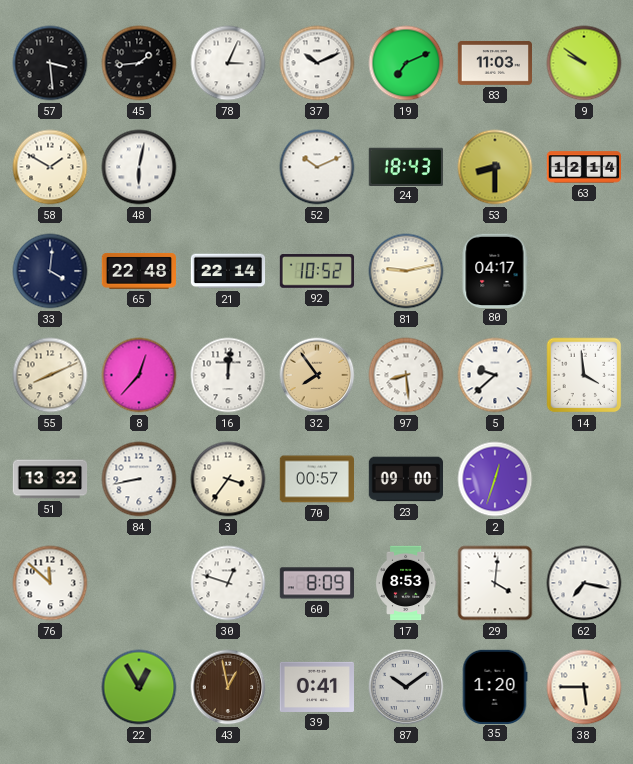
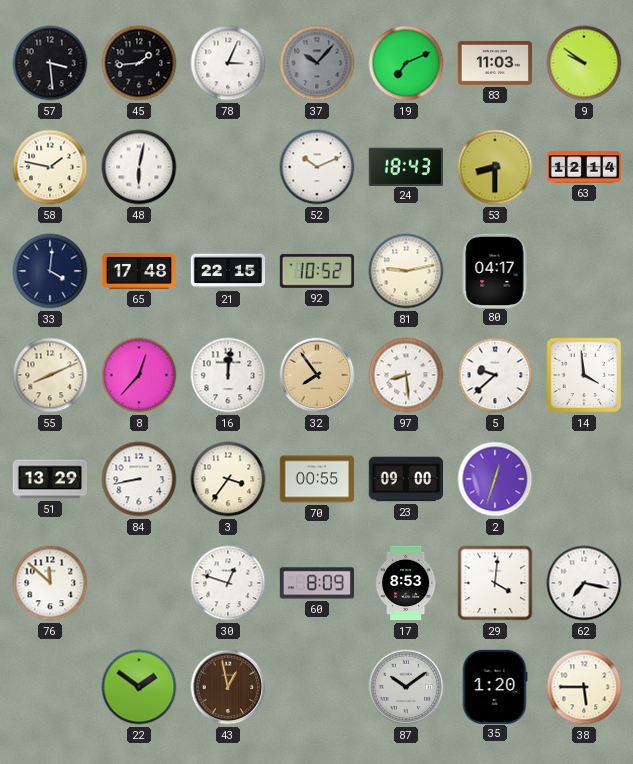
37: 10:11 -> 10:07 (317, 63)
37 dial: white -> grey (317, 63)
58: 1:50 -> 1:47 (50, 167)
65: 22:48 -> 17:48 (138, 271)
21: 22:14 -> 22:15 (228, 271)
51: 13:32 -> 13:29 (50, 479)
70: 00:57 -> 00:55 (316, 479)
22: 12:55 -> 1:51 (139, 687)
39: 0:41 -> none (316, 687)
